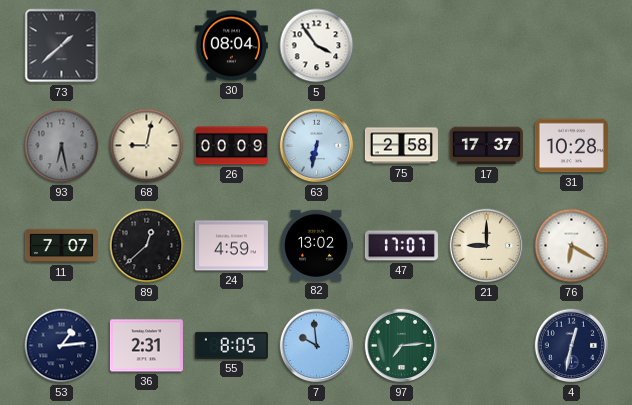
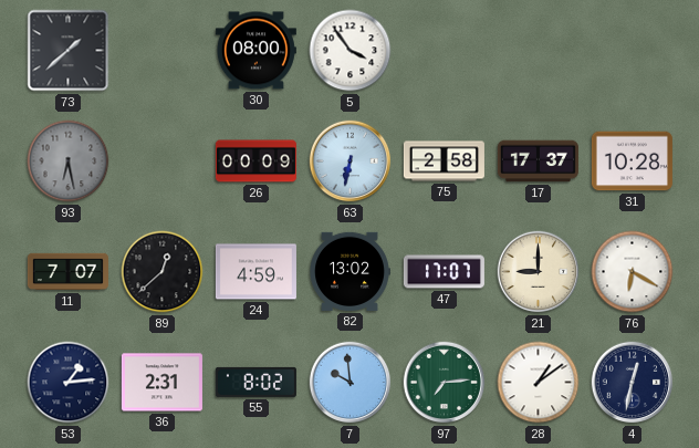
30: 08:04 -> 08:00 (255, 51)
68: 9:02 -> none (147, 146)
55: 8:05 -> 8:02 (255, 382)
28: none -> 1:09 (539, 383)
